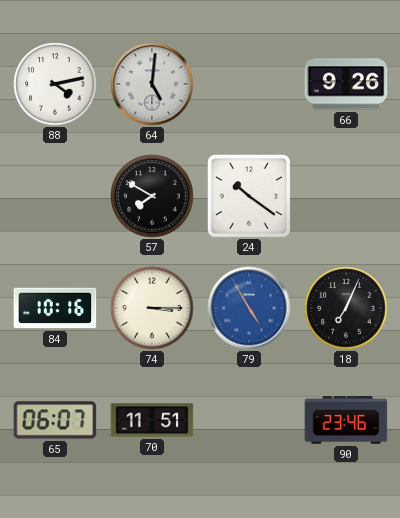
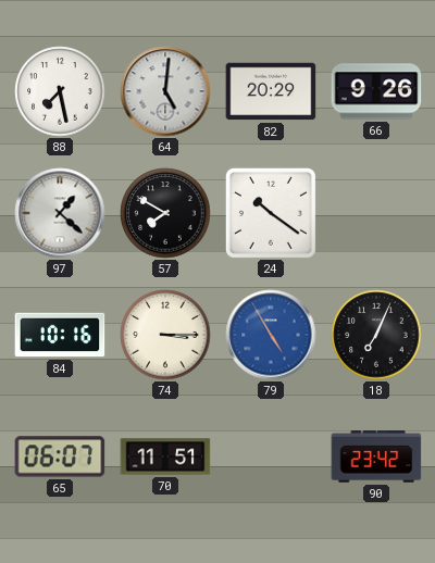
88: 4:13 -> 7:28 (60, 91)
82: none -> 20:29 (271, 91)
97: none -> 1:22 (60, 213)
90: 23:46 -> 23:42 (376, 456)
